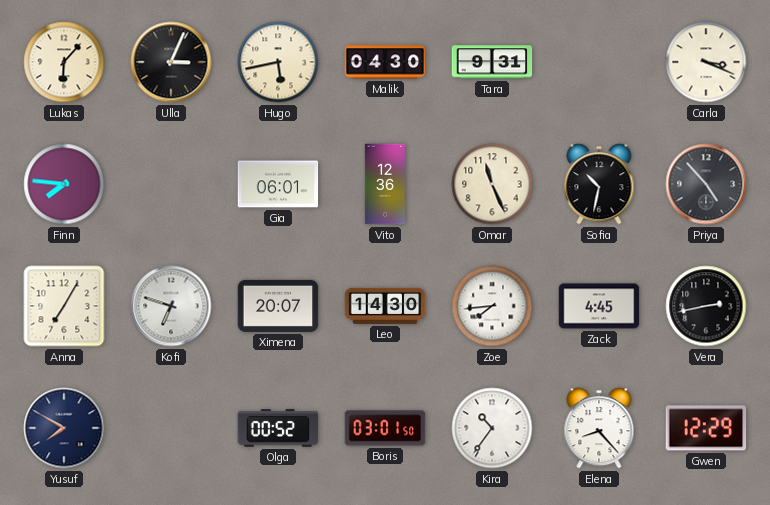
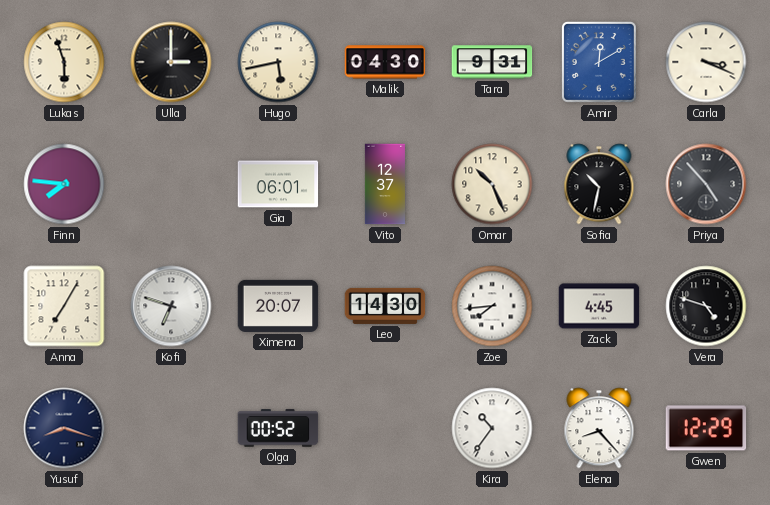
Lukas: 6:07 -> 5:57 (64, 62)
Ulla: 3:04 -> 3:00 (171, 62)
Amir: none -> 12:10 (599, 62)
Vito: 12:36 -> 12:37 (384, 184)
Omar: 11:26 -> 10:26 (492, 184)
Vera: 2:43 -> 4:48 (706, 306)
Yusuf: 7:50 -> 8:18 (64, 428)
Boris: 03:01 -> none (385, 428)
